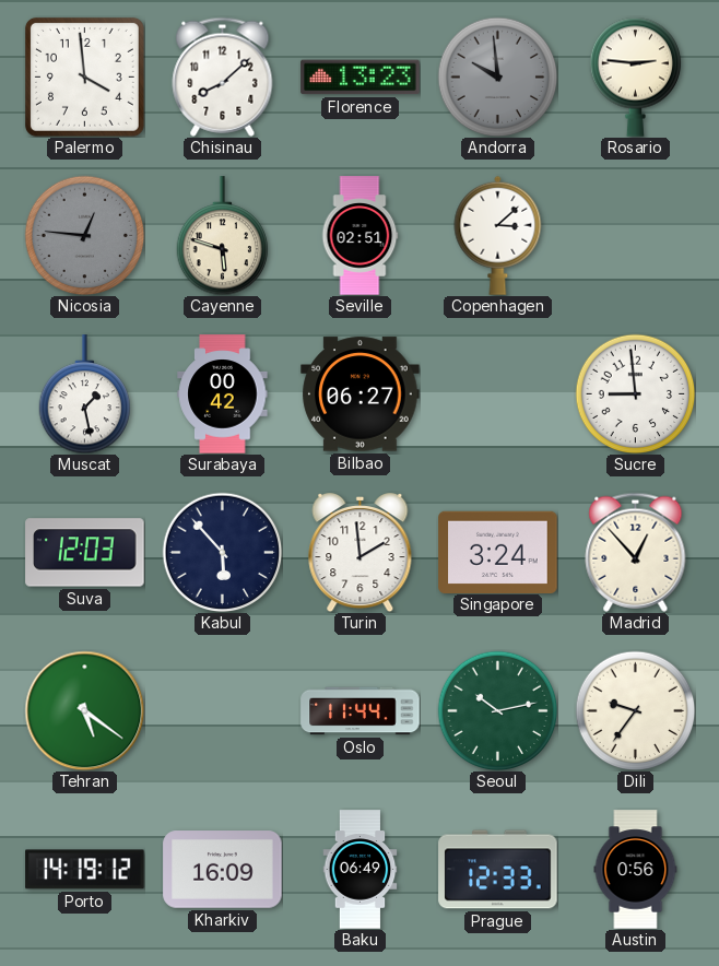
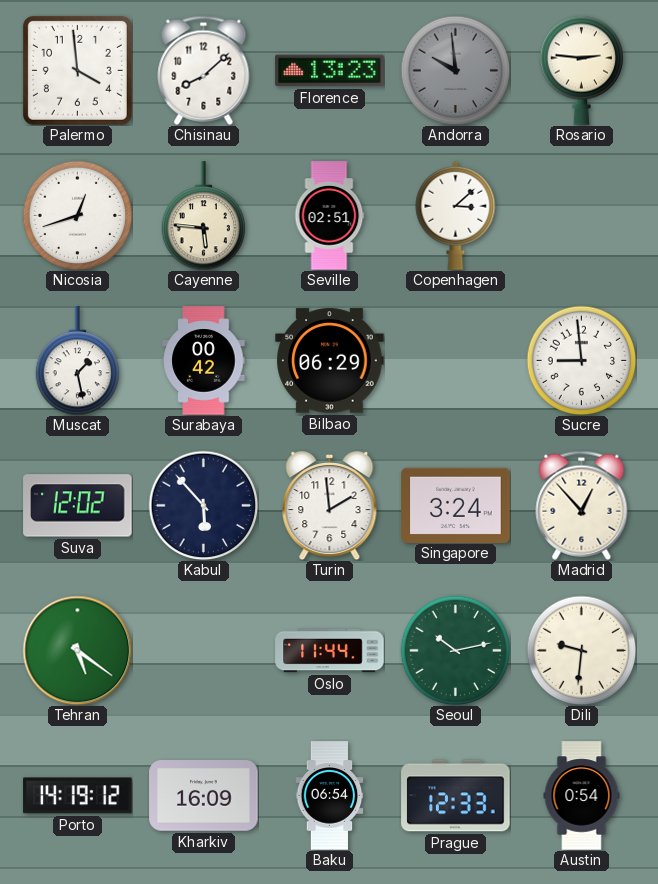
Nicosia: 12:46 -> 12:42 (77, 215)
Nicosia dial: grey -> white (77, 215)
Cayenne: 5:48 -> 5:46 (204, 216)
Bilbao: 06:27 -> 06:29 (330, 361)
Suva: 12:03 -> 12:02 (78, 506)
Dili: 9:36 -> 9:31 (581, 650)
Baku: 06:49 -> 06:54 (330, 796)
Austin: 0:56 -> 0:54 (582, 796)
